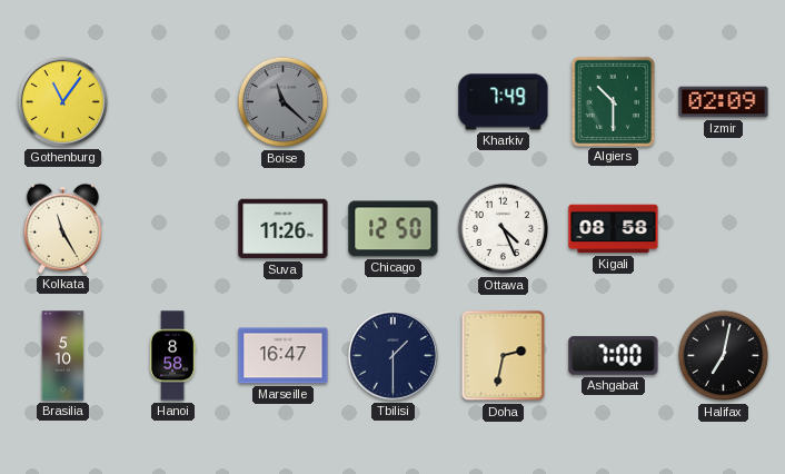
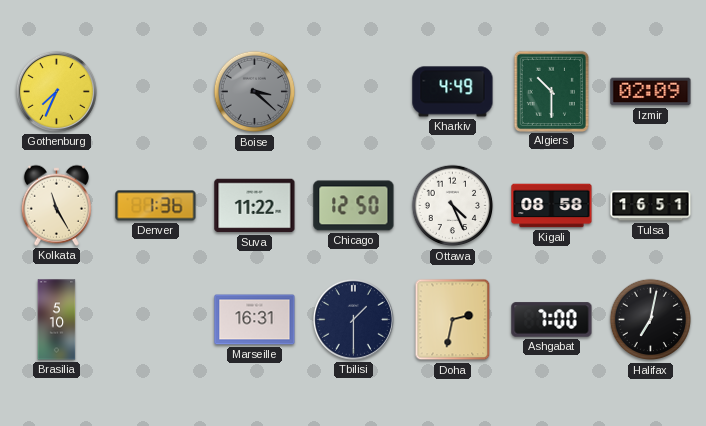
Gothenburg: 11:06 -> 7:34 (56, 91)
Boise: 11:22 -> 3:22 (255, 92)
Kharkiv: 7:49 -> 4:49 (453, 92)
Denver: none -> 1:36 (156, 206)
Suva: 11:26 -> 11:22 (255, 206)
Tulsa: none -> 16:51 (651, 206)
Hanoi: 8:58 -> none (172, 356)
Marseille: 16:47 -> 16:31 (255, 320)
